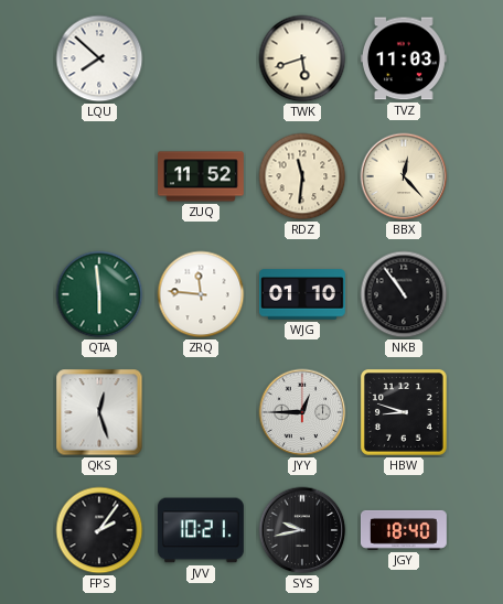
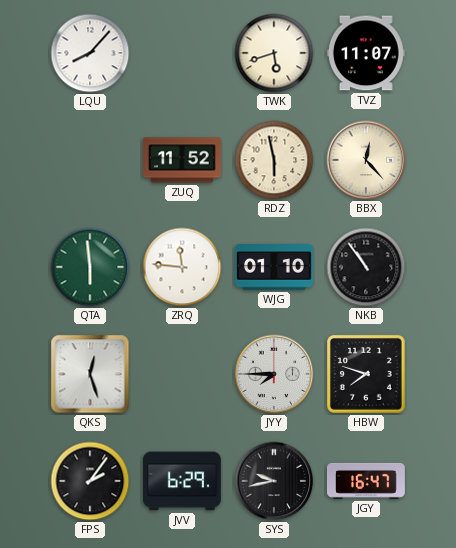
LQU: 7:52 -> 8:07 (90, 53)
TVZ: 11:03 -> 11:07 (366, 53)
RDZ: 11:31 -> 5:58 (274, 160)
JYY: 12:45 -> 7:45 (274, 374)
HBW: 8:48 -> 7:48 (366, 374)
JVV: 10:21 -> 6:29 (182, 481)
JGY: 18:40 -> 16:47 (366, 481)
